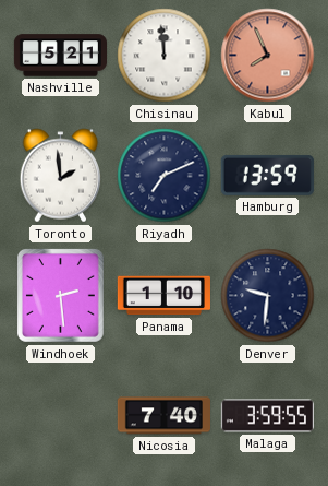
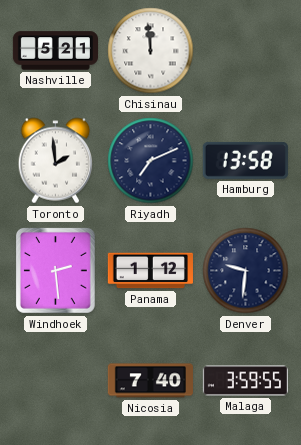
Kabul: 7:56 -> none (268, 56)
Hamburg: 13:59 -> 13:58 (245, 160)
Panama: 1:10 -> 1:12 (150, 271)
